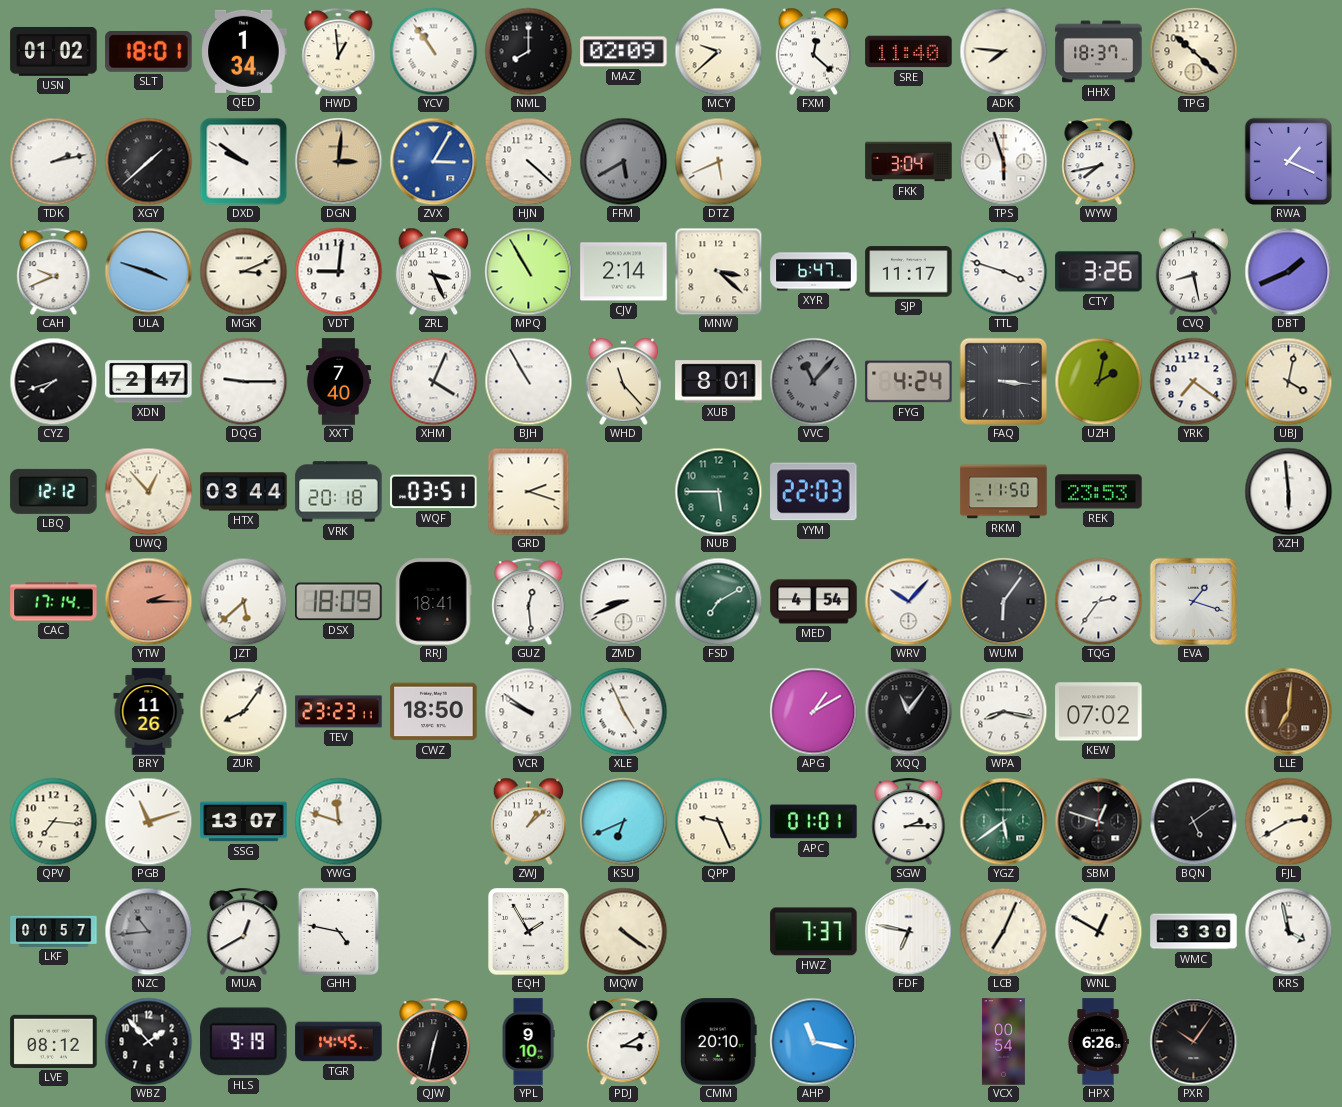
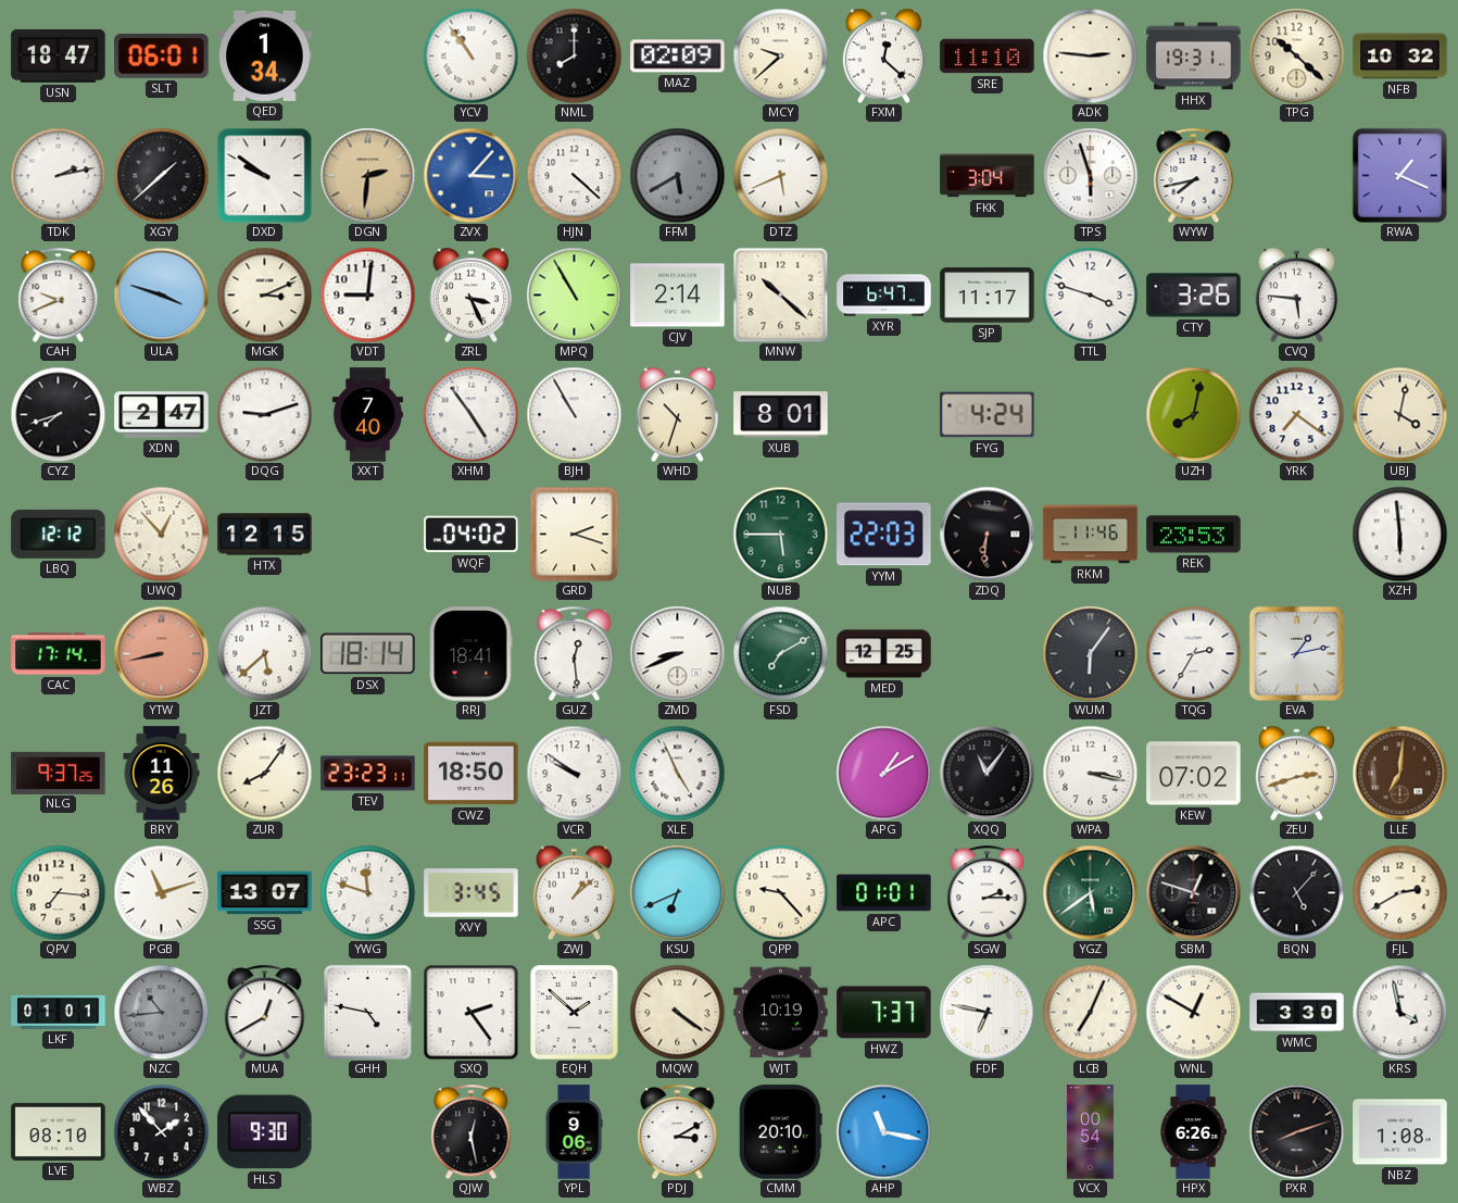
USN: 01:02 -> 18:47 (59, 55)
SLT: 18:01 -> 06:01 (162, 55)
HWD: 12:59 -> none (339, 51)
SRE: 11:40 -> 11:10 (988, 57)
ADK: 7:46 -> 2:46 (1090, 55)
HHX: 18:37 -> 19:31 (1194, 57)
NFB: none -> 10:32 (1400, 57)
DGN: 3:01 -> 2:31 (367, 175)
ZVX: 3:05 -> 3:07 (470, 175)
MNW: 3:22 -> 10:22 (780, 295)
CVQ: 8:28 -> 5:46 (1296, 295)
DBT: 1:41 -> none (1288, 271)
DQG: 9:15 -> 9:12 (264, 414)
XHM: 4:04 -> 4:54 (470, 414)
WHD: 11:23 -> 10:33 (677, 414)
VVC: 11:07 -> none (813, 381)
FAQ: 3:16 -> none (1003, 381)
UZH: 2:02 -> 8:02 (1193, 414)
HTX: 03:44 -> 12:15 (265, 535)
VRK: 20:18 -> none (339, 492)
WQF: 03:51 -> 04:02 (472, 535)
ZDQ: none -> 6:31 (986, 534)
RKM: 11:50 -> 11:46 (1091, 535)
YTW: 2:15 -> 8:43 (161, 653)
DSX: 18:09 -> 18:14 (368, 654)
MED: 4:54 -> 12:25 (884, 654)
WRV: 10:07 -> none (908, 601)
TQG: 2:36 -> 2:35 (1193, 653)
EVA: 1:18 -> 1:13 (1296, 653)
NLG: none -> 9:37 (59, 773)
WPA: 8:17 -> 3:17 (1090, 773)
ZEU: none -> 2:42 (1296, 773)
XVY: none -> 3:45 (472, 893)
QPP: 9:26 -> 9:23 (780, 892)
BQN: 5:09 -> 5:07 (1296, 892)
LKF: 00:57 -> 01:01 (59, 1012)
SXQ: none -> 2:24 (470, 1012)
EQH: 1:55 -> 1:52 (575, 1013)
WJT: none -> 10:19 (781, 1013)
LVE: 08:12 -> 08:10 (59, 1131)
HLS: 9:19 -> 9:30 (265, 1132)
TGR: 14:45 -> none (339, 1042)
QJW: 12:32 -> 12:28 (472, 1131)
YPL: 9:10 -> 9:06 (574, 1132)
PXR: 10:06 -> 8:12 (1296, 1131)
NBZ: none -> 1:08 (1400, 1132)
